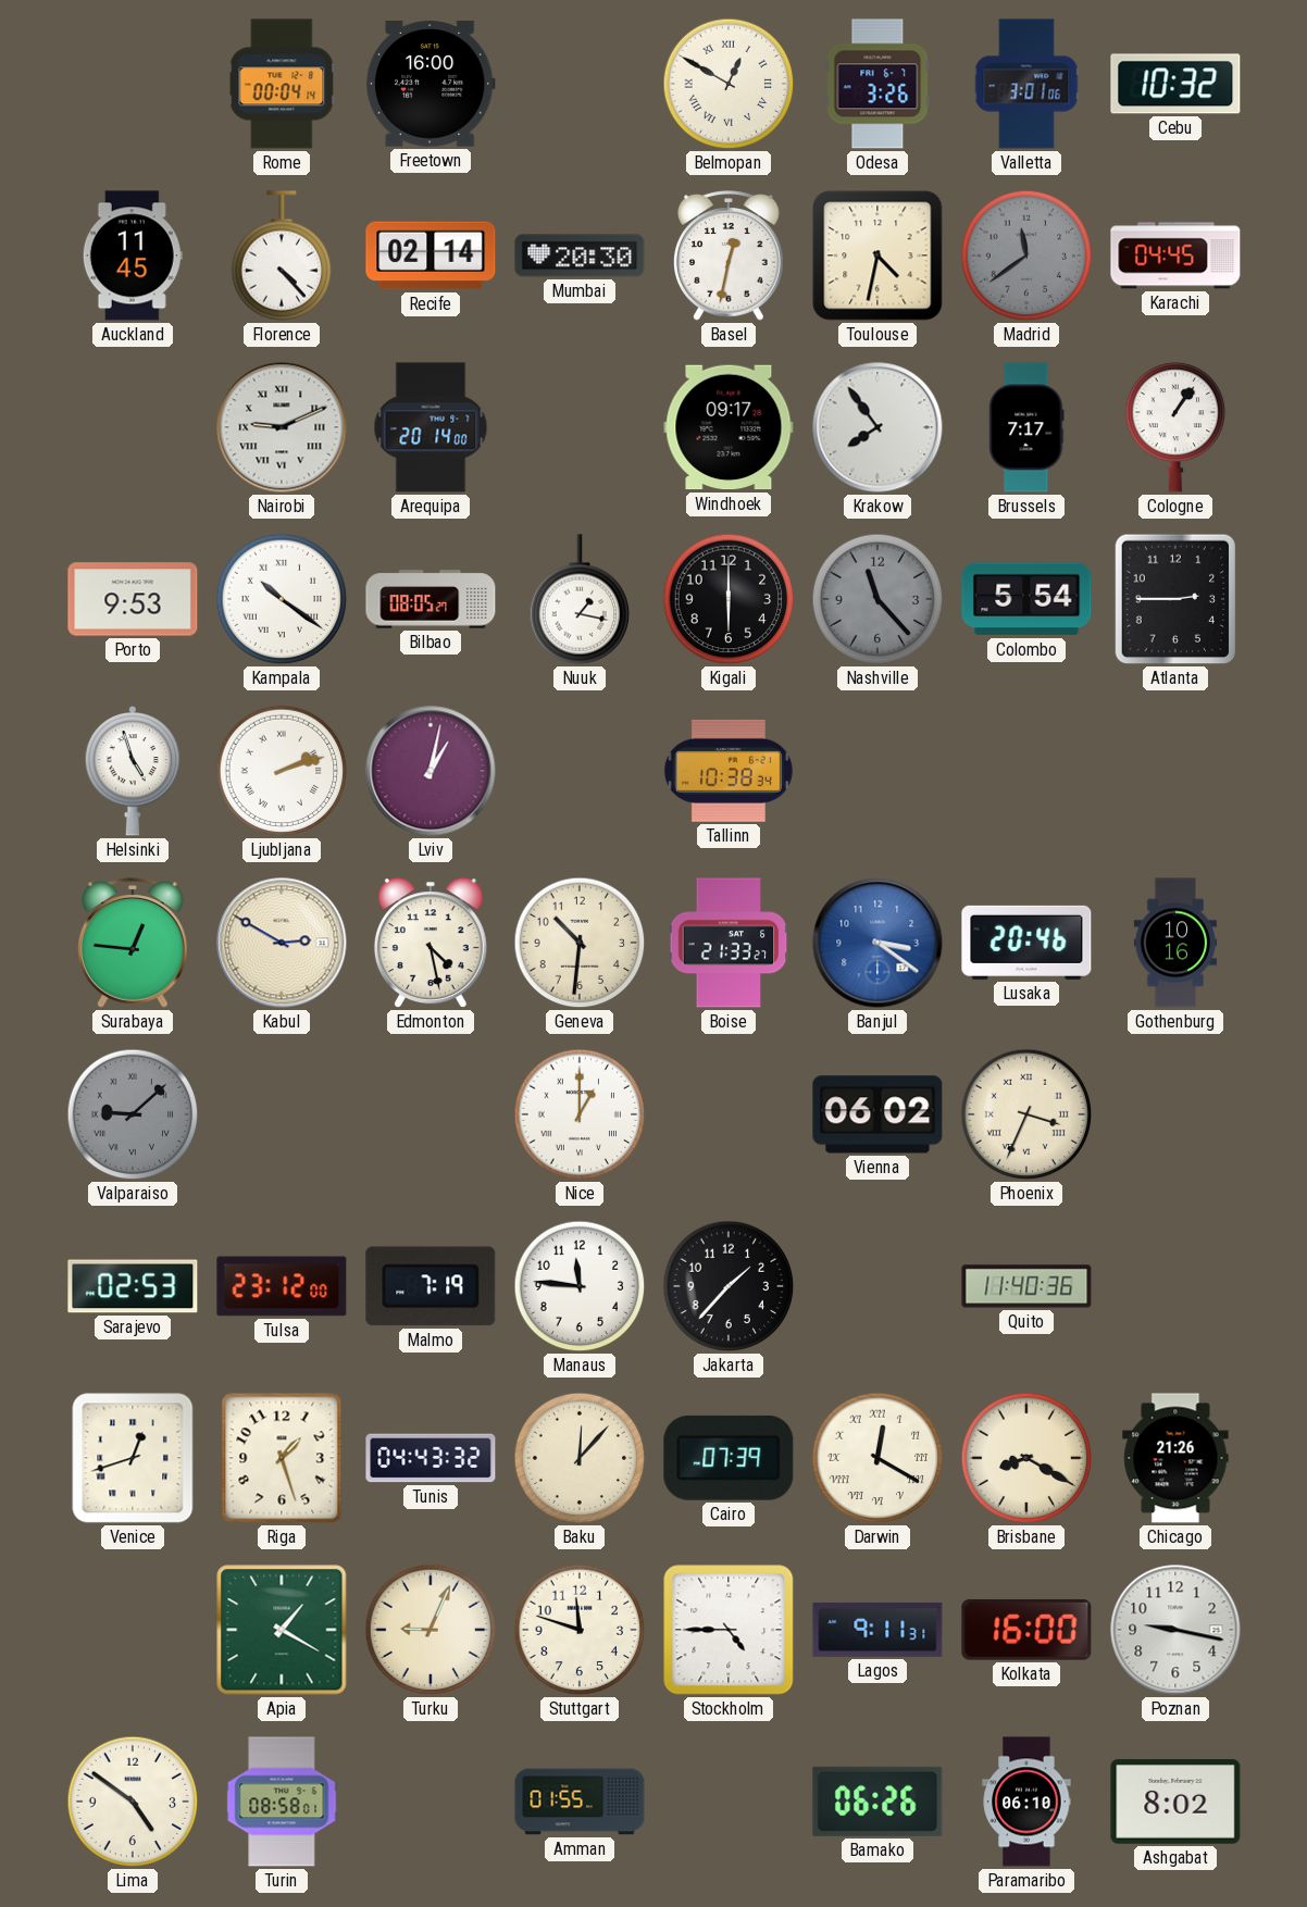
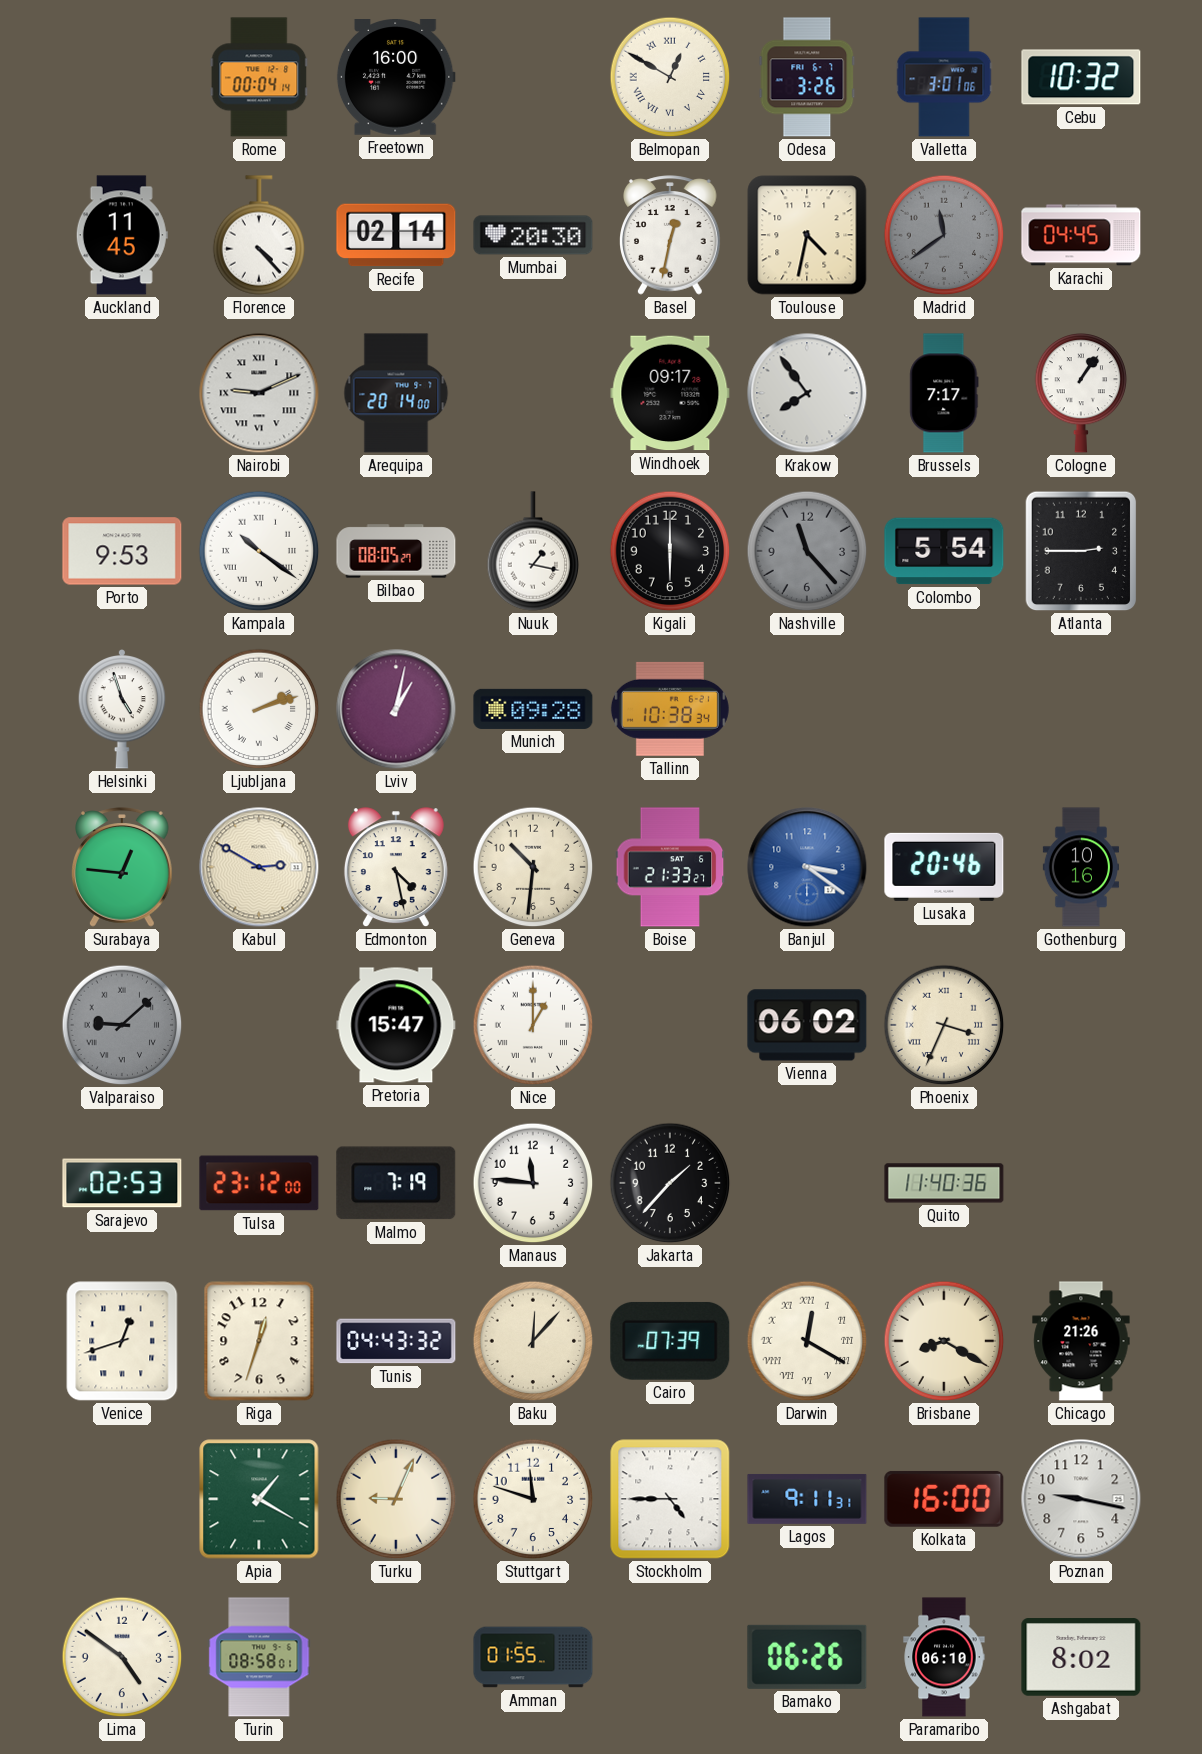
Munich: none -> 09:28 (533, 709)
Pretoria: none -> 15:47 (396, 1025)
Riga: 1:27 -> 12:33 (259, 1341)
